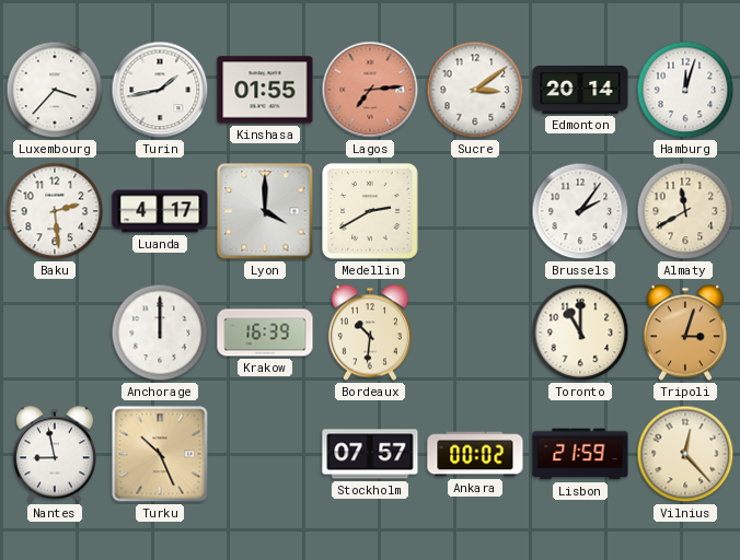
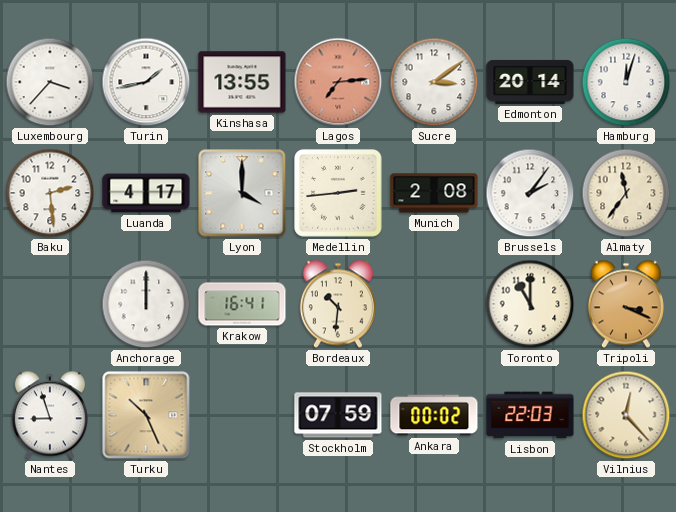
Kinshasa: 01:55 -> 13:55 (242, 82)
Medellin: 2:40 -> 2:44 (338, 193)
Munich: none -> 2:08 (434, 193)
Almaty: 11:40 -> 11:36 (626, 193)
Krakow: 16:39 -> 16:41 (242, 304)
Tripoli: 3:03 -> 3:19 (626, 304)
Nantes: 8:58 -> 8:57 (50, 415)
Stockholm: 07:57 -> 07:59 (338, 415)
Lisbon: 21:59 -> 22:03 (530, 415)
